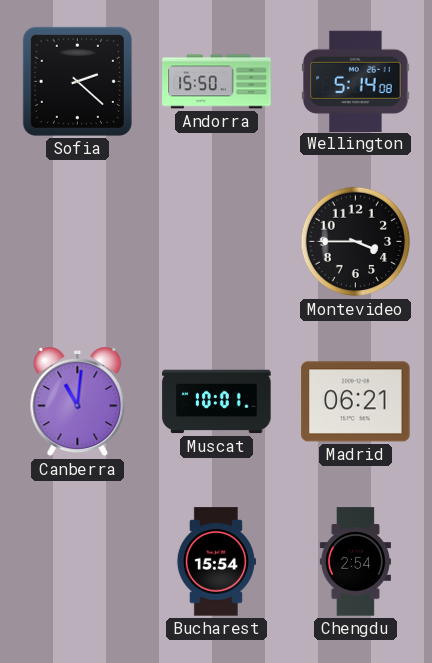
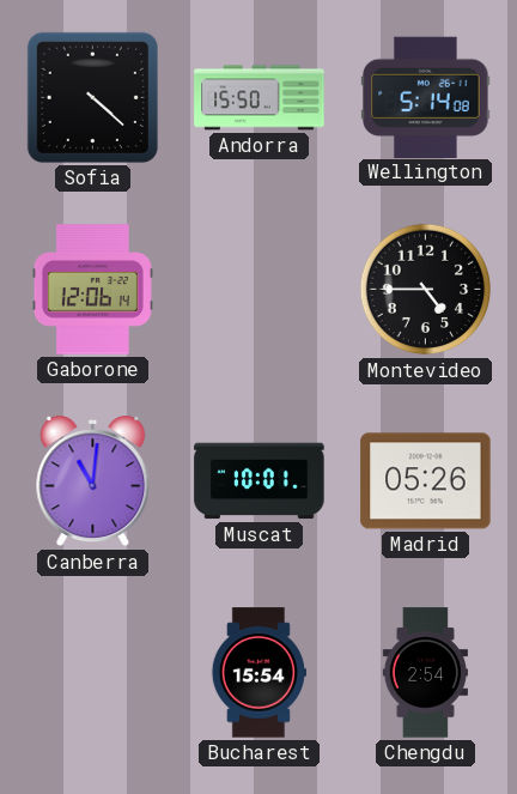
Sofia: 2:22 -> 4:22 (92, 97)
Gaborone: none -> 12:06 (92, 290)
Montevideo: 3:45 -> 4:45 (426, 290)
Madrid: 06:21 -> 05:26 (426, 481)
